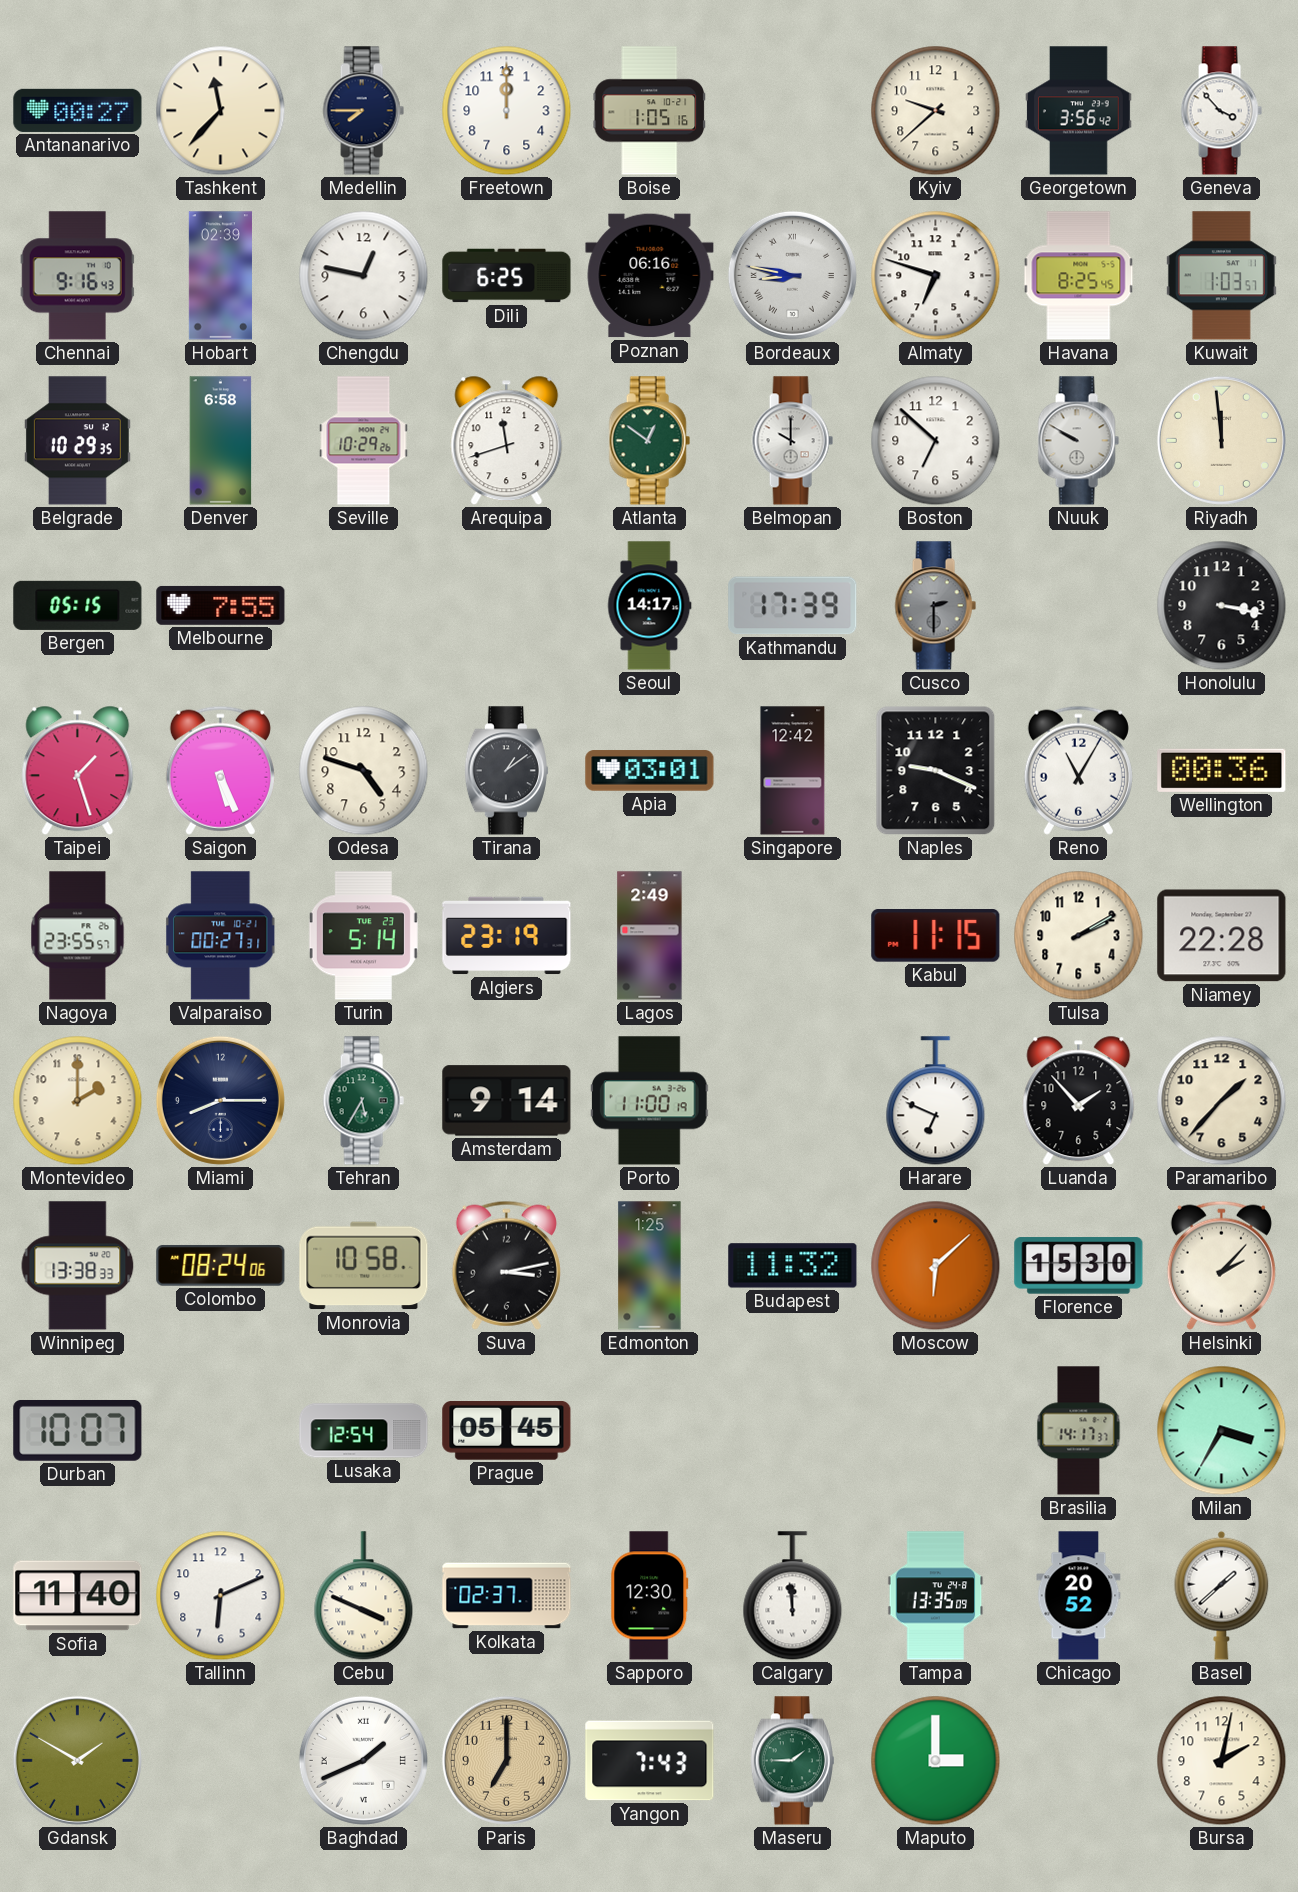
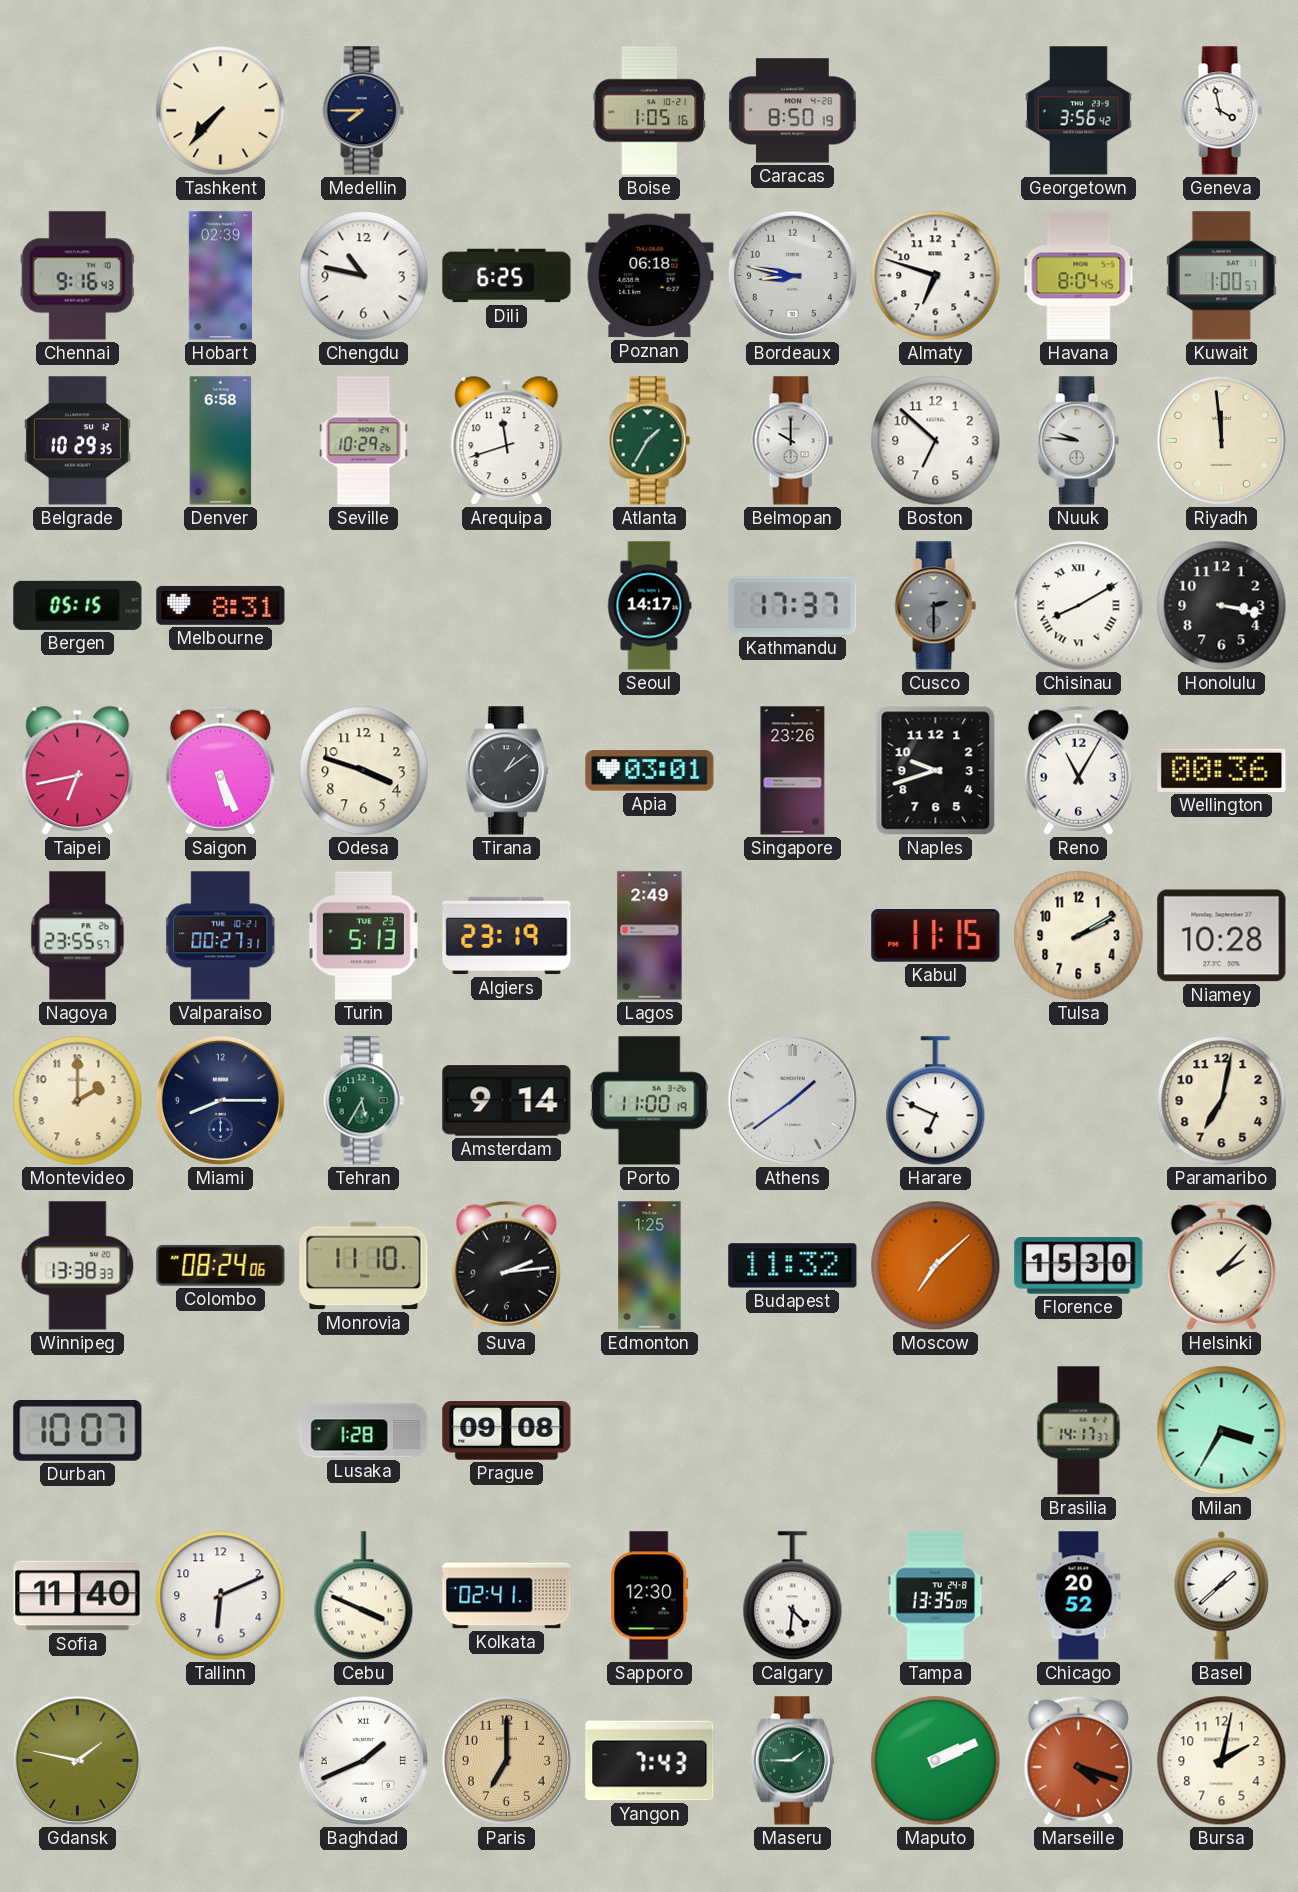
Antananarivo: 00:27 -> none (78, 110)
Tashkent: 11:37 -> 7:37 (221, 111)
Freetown: 12:00 -> none (507, 111)
Caracas: none -> 8:50 (793, 111)
Kyiv: 9:38 -> none (936, 111)
Geneva: 3:53 -> 3:58 (1221, 111)
Chengdu: 12:47 -> 10:47 (364, 276)
Poznan: 06:16 -> 06:18 (650, 276)
Bordeaux numerals: Roman -> Arabic (792, 275)
Havana: 8:25 -> 8:04 (1079, 276)
Kuwait: 1:03 -> 1:00 (1221, 276)
Atlanta: 12:51 -> 1:35 (649, 441)
Nuuk: 9:50 -> 9:46 (1078, 441)
Melbourne: 7:55 -> 8:31 (221, 605)
Kathmandu: 17:39 -> 17:37 (793, 606)
Chisinau: none -> 8:10 (1079, 606)
Taipei: 1:27 -> 6:43 (78, 771)
Odesa: 4:48 -> 3:48 (364, 771)
Singapore: 12:42 -> 23:26 (793, 771)
Naples: 9:19 -> 9:42 (936, 771)
Turin: 5:14 -> 5:13 (363, 936)
Niamey: 22:28 -> 10:28 (1222, 936)
Athens: none -> 1:39 (792, 1100)
Luanda: 1:53 -> none (1079, 1101)
Paramaribo: 1:37 -> 7:02 (1222, 1101)
Monrovia: 10:58 -> 11:10 (364, 1266)
Suva: 3:13 -> 2:14 (506, 1265)
Moscow: 6:08 -> 7:08 (936, 1266)
Lusaka: 12:54 -> 1:28 (364, 1431)
Prague: 05:45 -> 09:08 (507, 1431)
Kolkata: 02:37 -> 02:41 (507, 1596)
Calgary: 11:59 -> 4:31 (793, 1596)
Gdansk: 1:50 -> 1:47 (77, 1760)
Maputo: 3:00 -> 2:11 (936, 1761)
Marseille: none -> 4:18 (1078, 1760)
